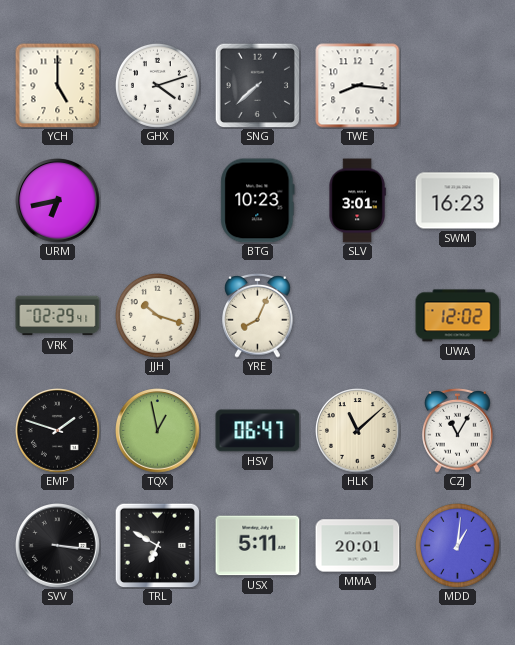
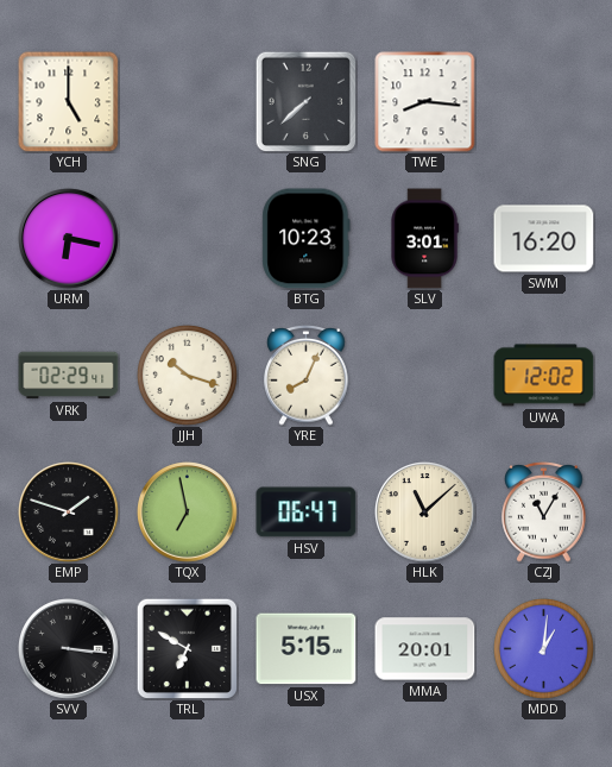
GHX: 4:12 -> none (157, 85)
URM: 6:43 -> 6:17 (69, 239)
SWM: 16:23 -> 16:20 (544, 239)
TQX: 12:58 -> 6:58 (188, 513)
USX: 5:11 -> 5:15 (307, 649)
